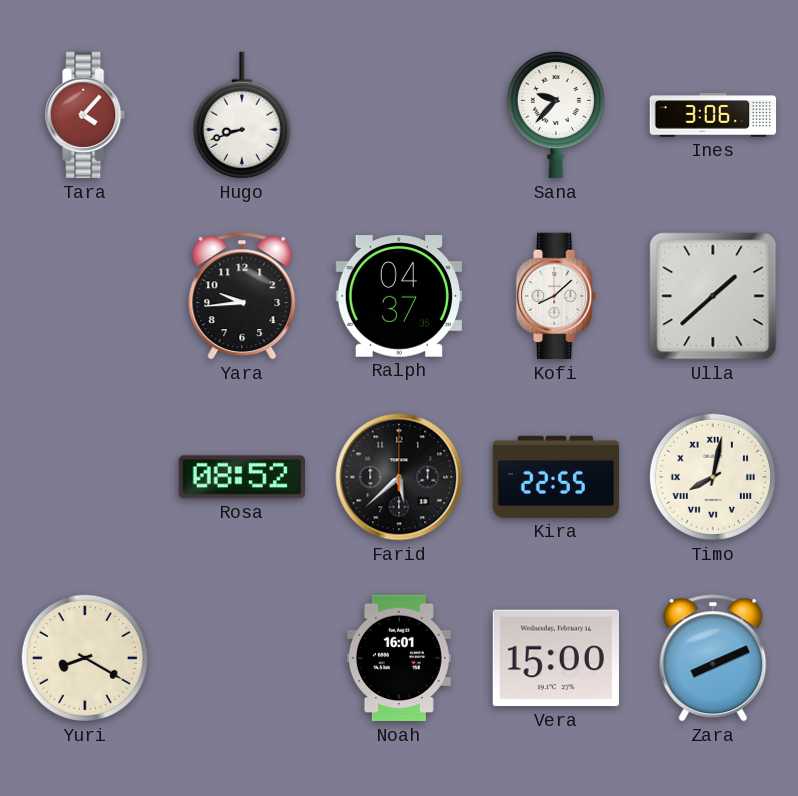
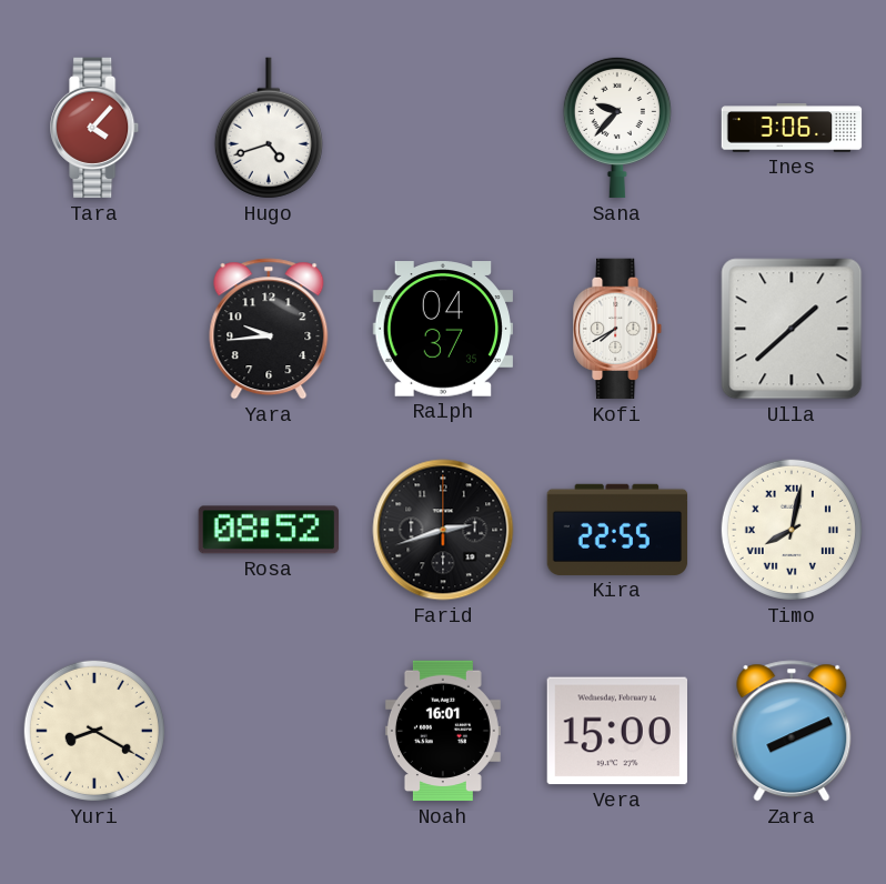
Hugo: 8:42 -> 4:42 (269, 128)
Kofi: 8:08 -> 7:40 (618, 329)
Farid: 5:38 -> 2:42 (443, 530)
